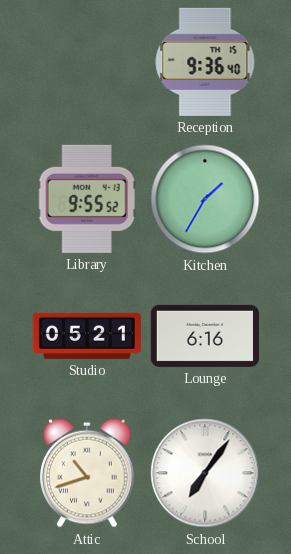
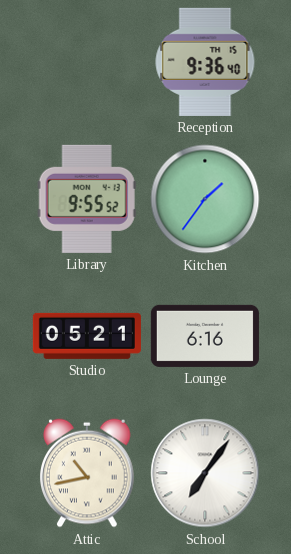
Kitchen: 1:35 -> 1:36 (205, 199)
Attic: 10:42 -> 10:43 (88, 473)
